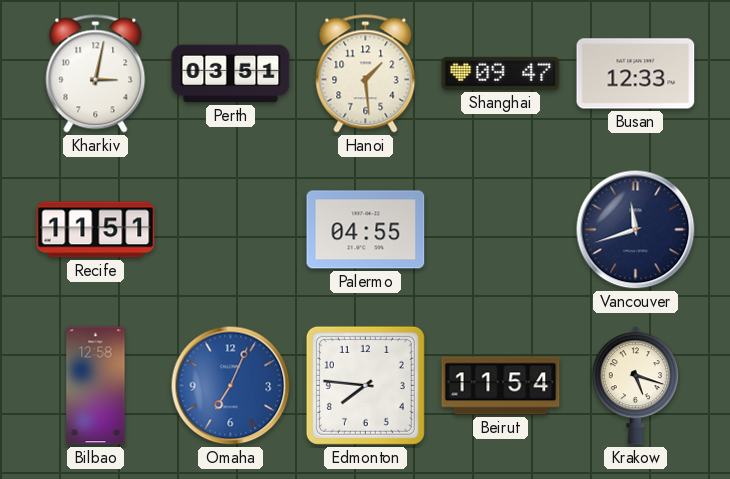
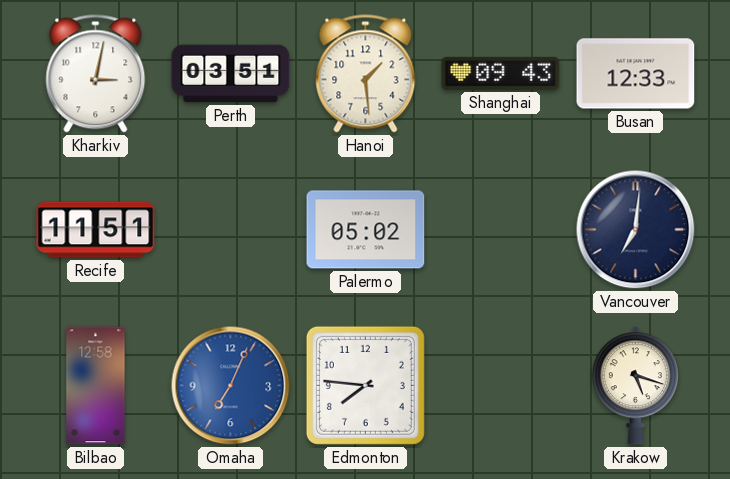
Shanghai: 09:47 -> 09:43 (501, 73)
Palermo: 04:55 -> 05:02 (366, 230)
Vancouver: 11:42 -> 7:01 (636, 230)
Beirut: 11:54 -> none (501, 386)
